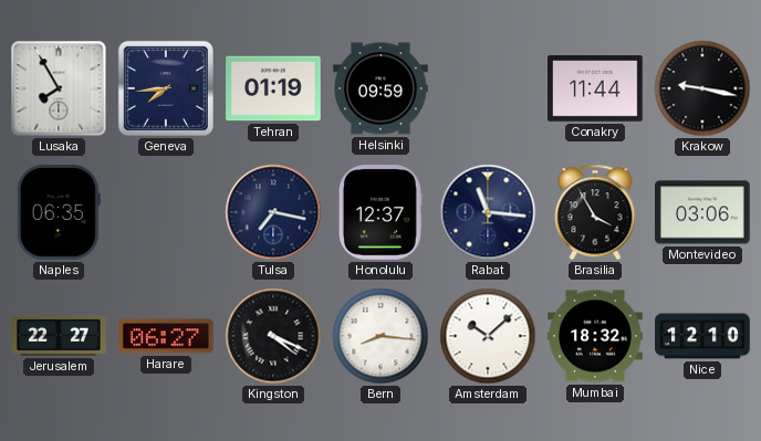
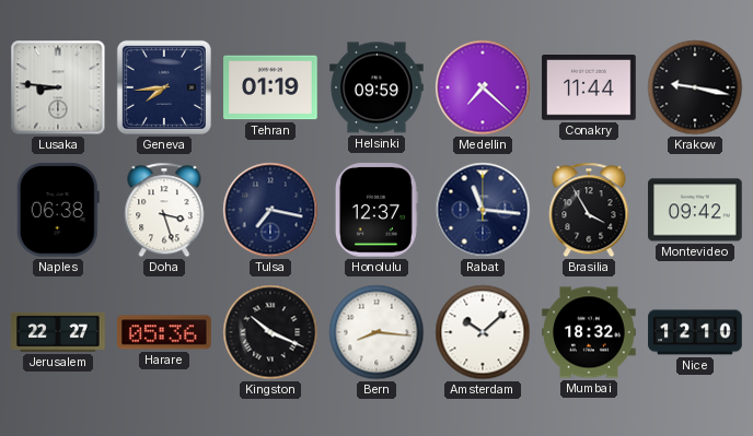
Lusaka: 7:55 -> 8:46 (58, 87)
Medellin: none -> 7:22 (483, 87)
Naples: 06:35 -> 06:38 (58, 210)
Doha: none -> 3:27 (164, 210)
Montevideo: 03:06 -> 09:42 (695, 210)
Harare: 06:27 -> 05:36 (165, 332)
Kingston: 4:19 -> 10:19 (270, 332)
